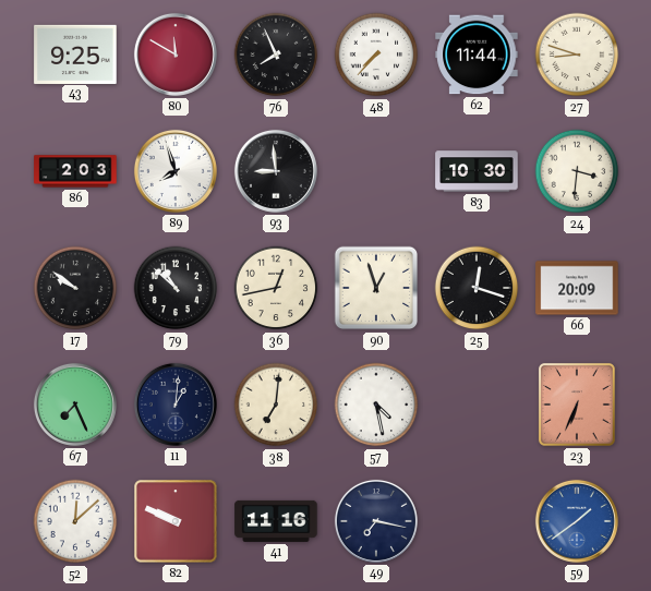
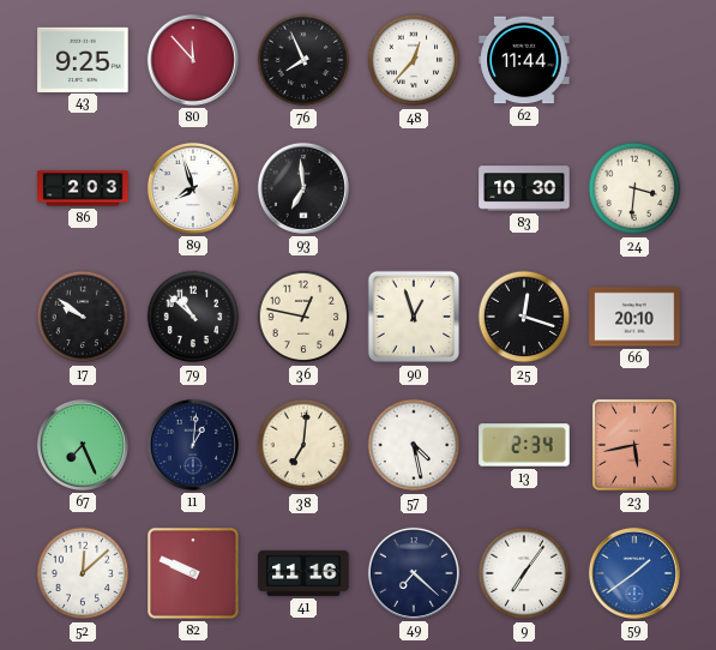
80: 11:50 -> 11:53 (193, 60)
48: 7:37 -> 12:37 (414, 60)
27: 8:48 -> none (577, 55)
93: 8:59 -> 6:59 (303, 188)
36: 12:43 -> 12:47 (303, 317)
66: 20:09 -> 20:10 (634, 317)
13: none -> 2:34 (524, 445)
23: 6:34 -> 5:43 (634, 445)
49: 7:17 -> 7:22 (414, 573)
9: none -> 7:06 (524, 573)
